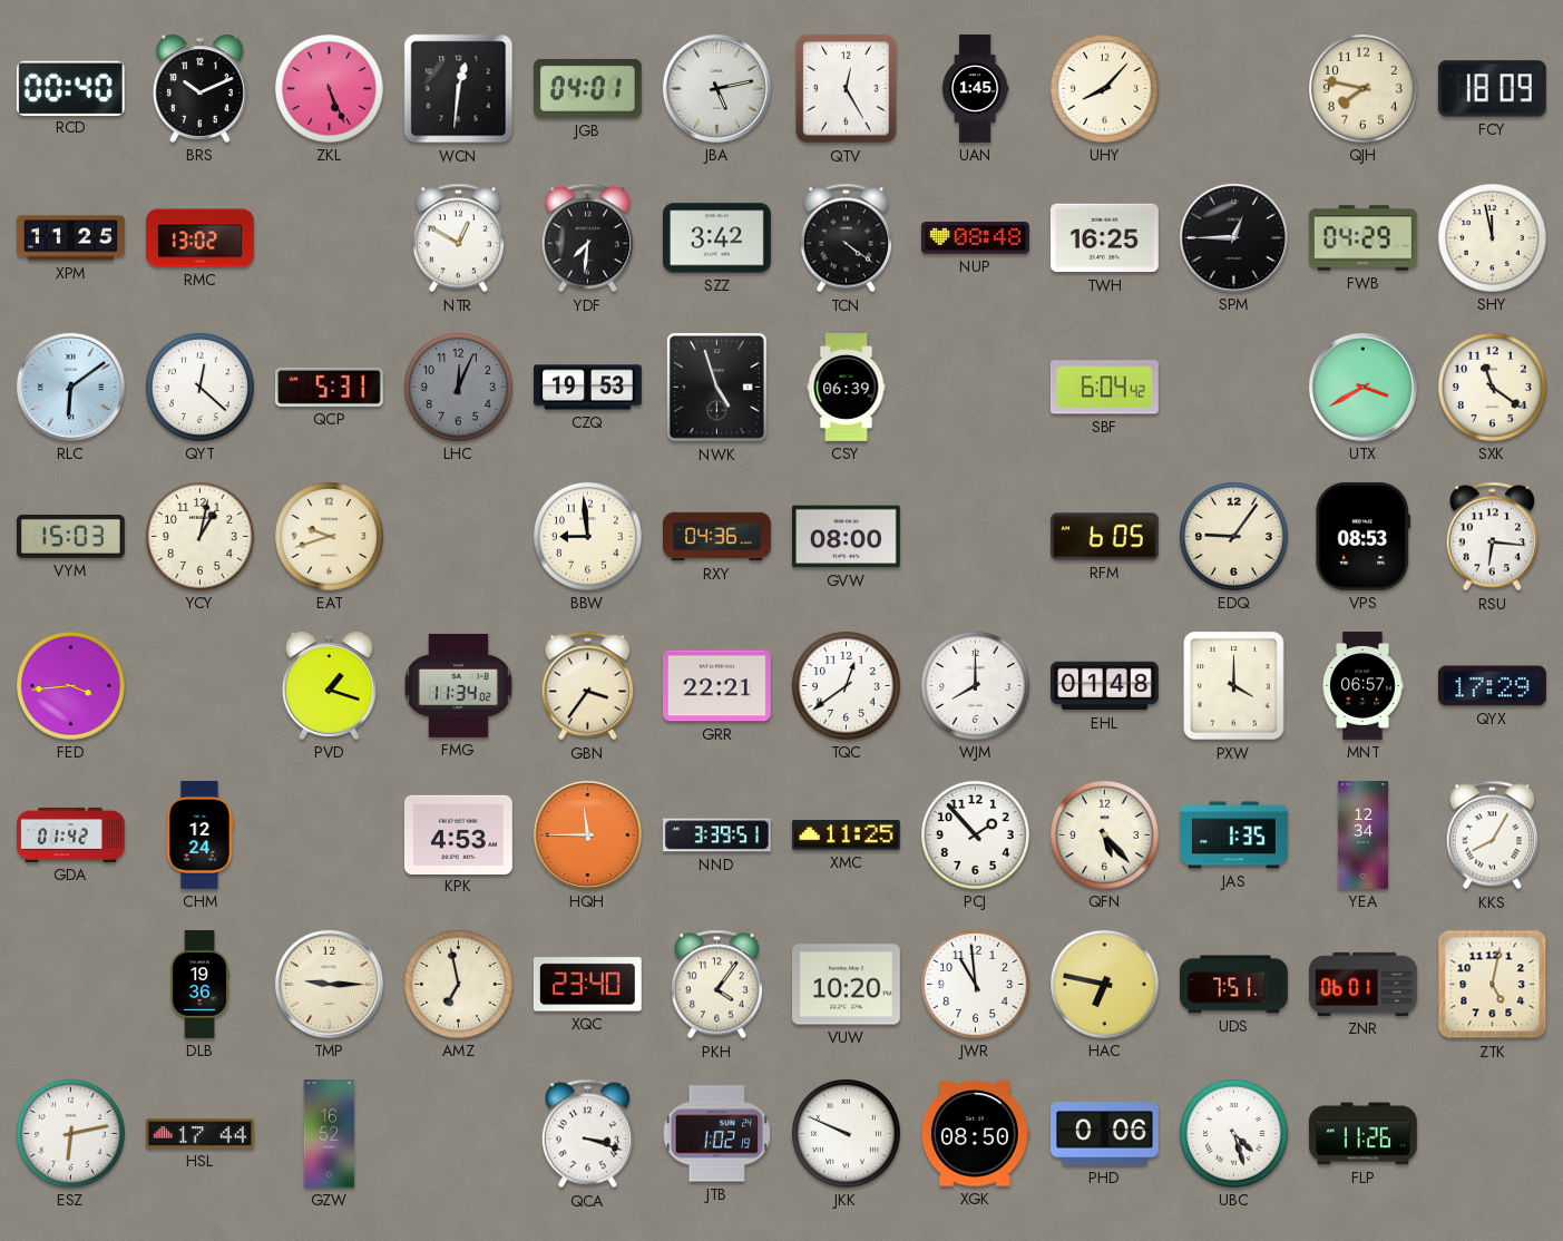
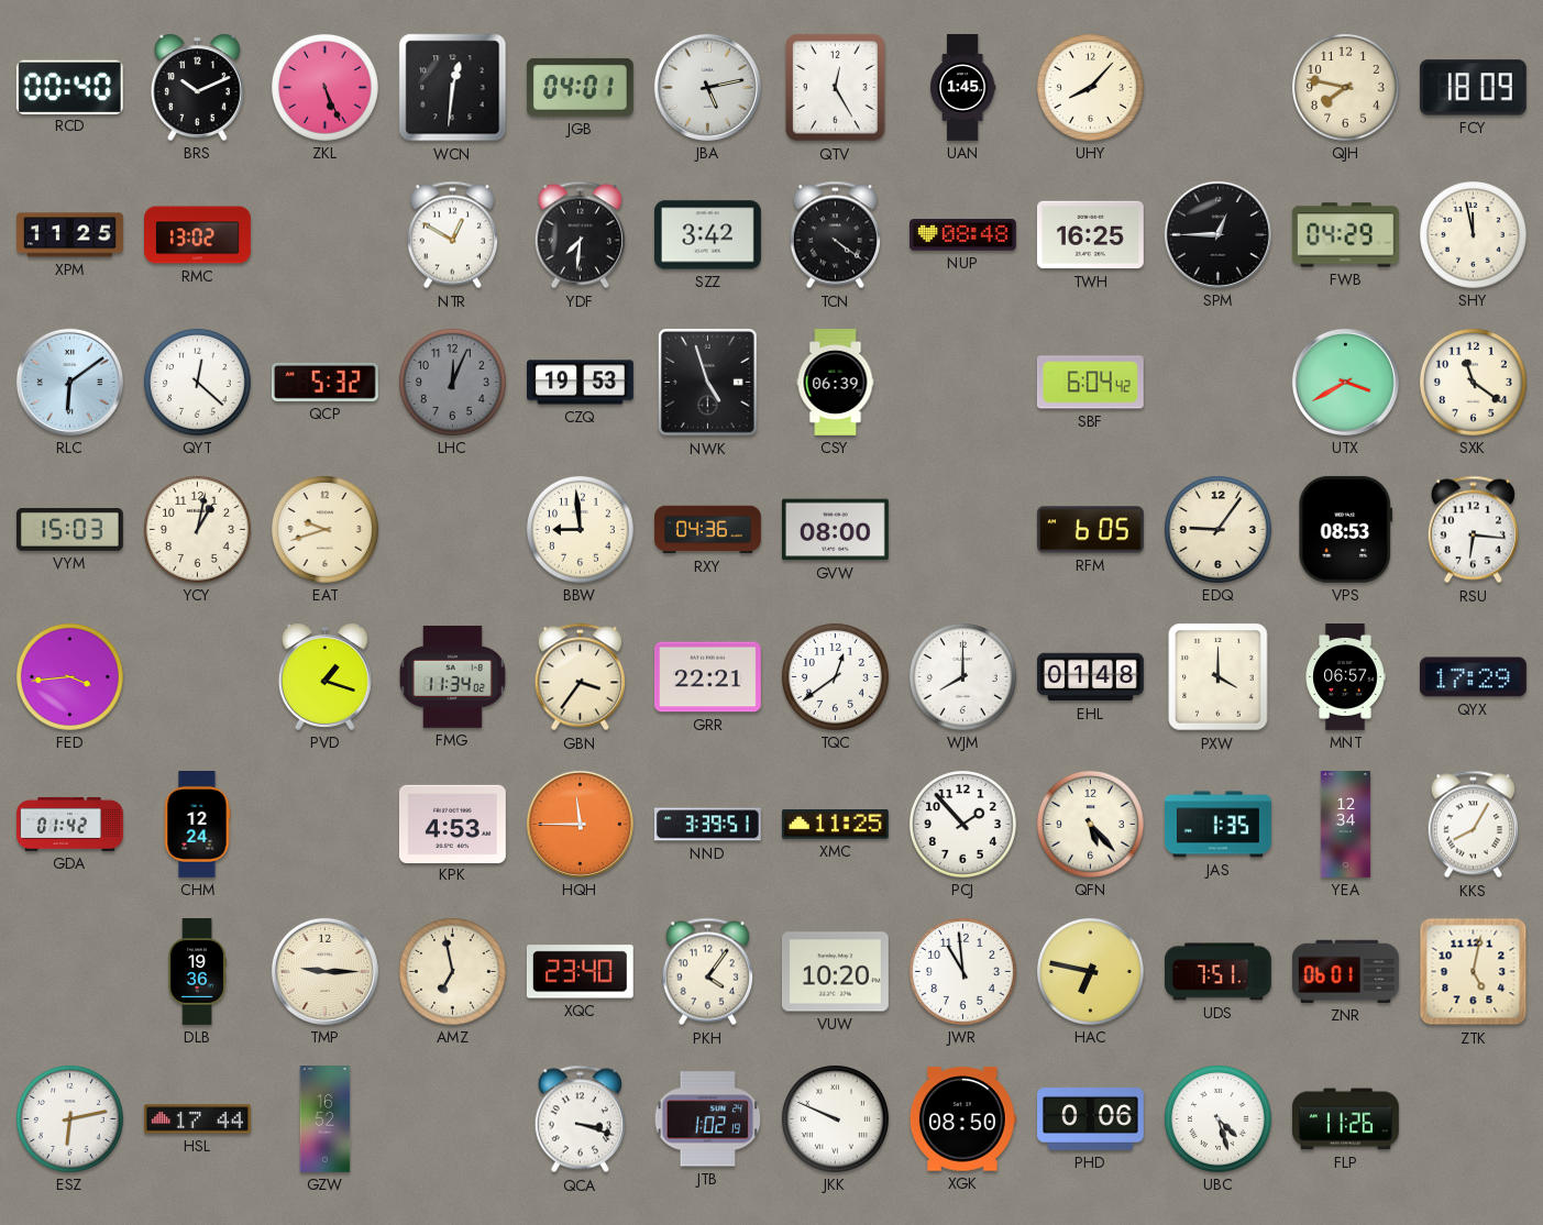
QCP: 5:31 -> 5:32 (324, 382)
